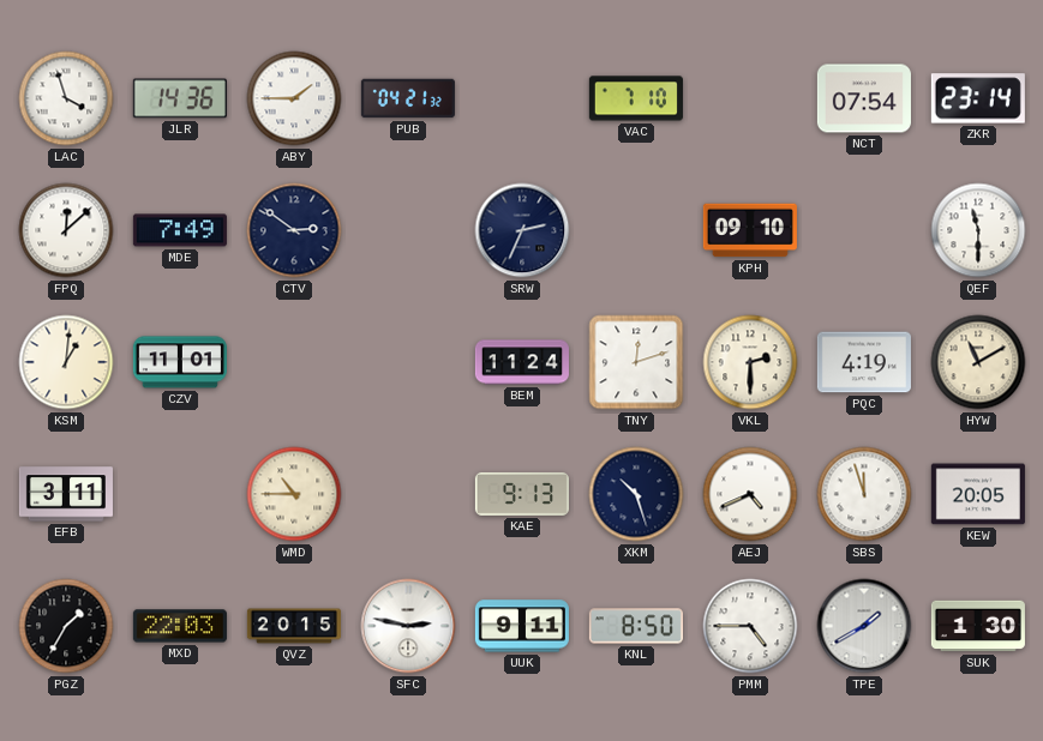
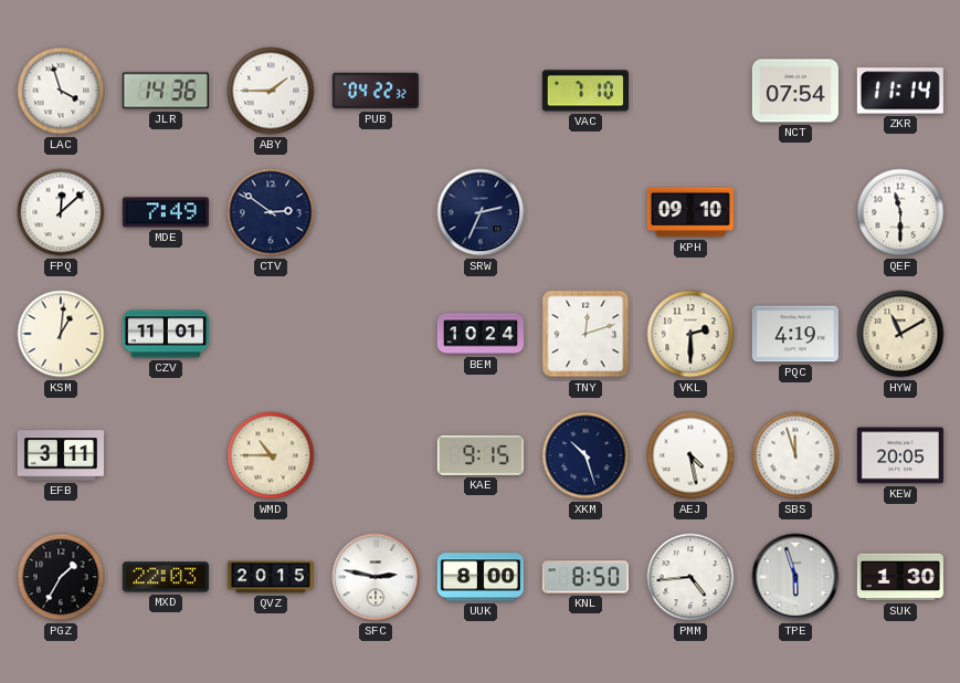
PUB: 04:21 -> 04:22 (376, 91)
ZKR: 23:14 -> 11:14 (900, 91)
BEM: 11:24 -> 10:24 (481, 334)
KAE: 9:13 -> 9:15 (481, 455)
AEJ: 4:41 -> 4:28 (690, 455)
UUK: 9:11 -> 8:00 (481, 577)
PMM: 4:45 -> 4:44 (690, 577)
TPE: 1:40 -> 5:57 (795, 577)
